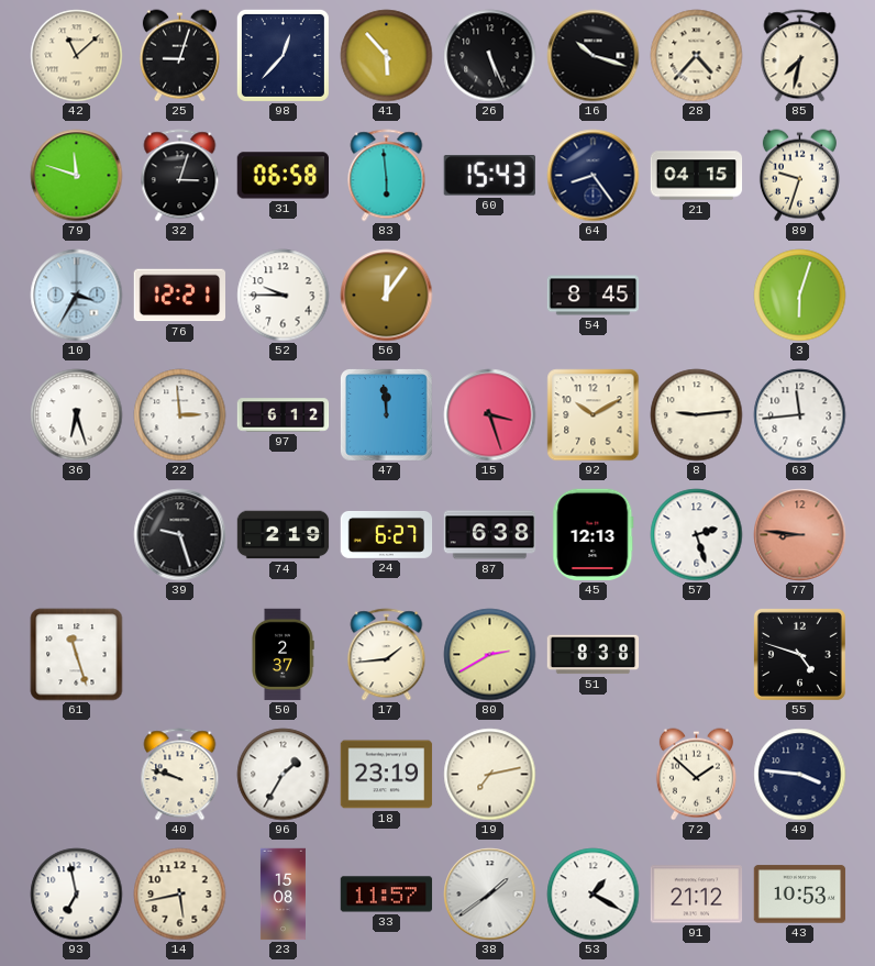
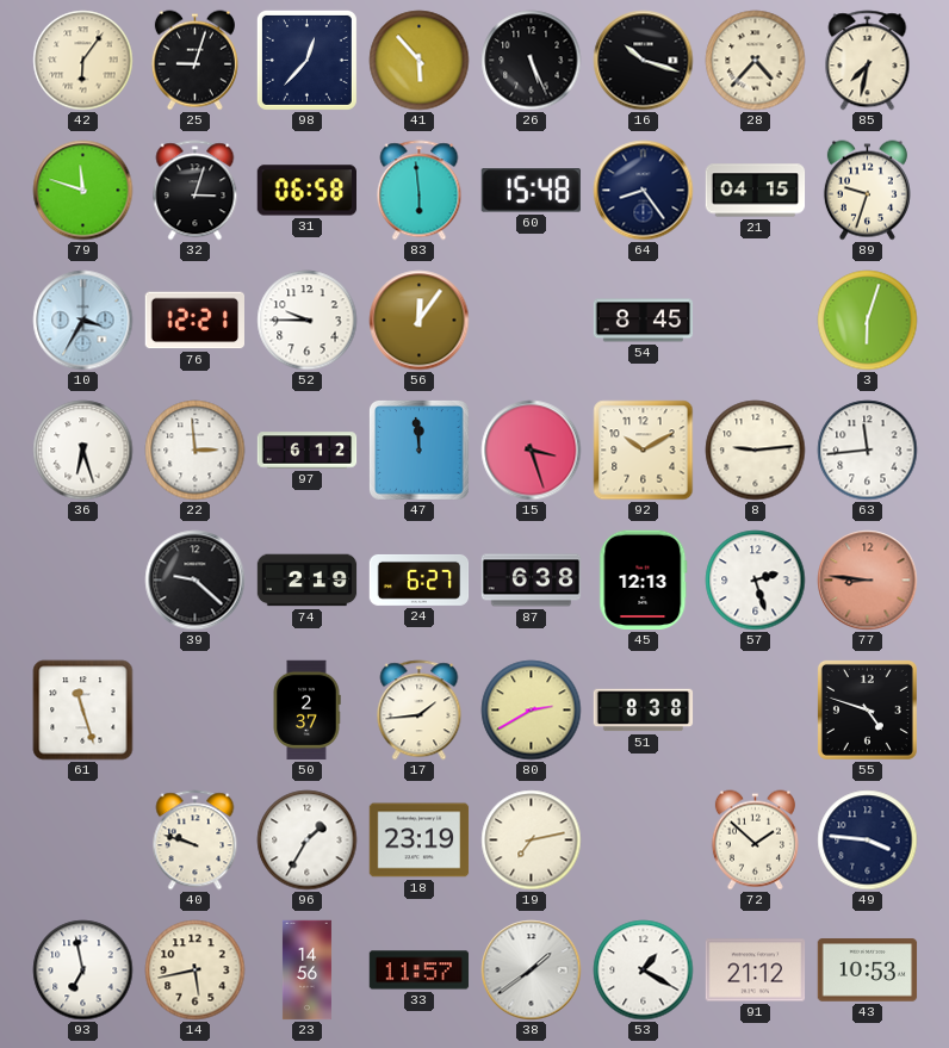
42: 11:08 -> 6:06 (83, 61)
60: 15:43 -> 15:48 (531, 191)
39: 9:27 -> 9:22 (196, 581)
23: 15:08 -> 14:56 (306, 971)
